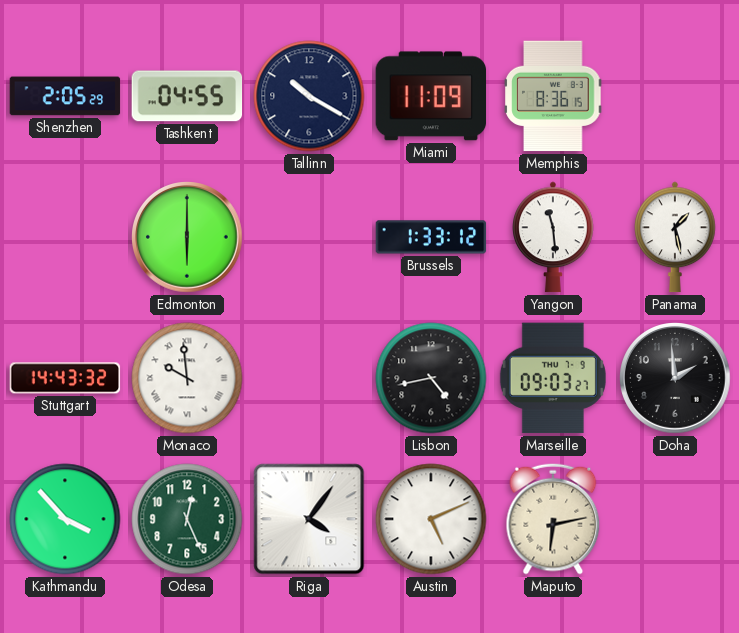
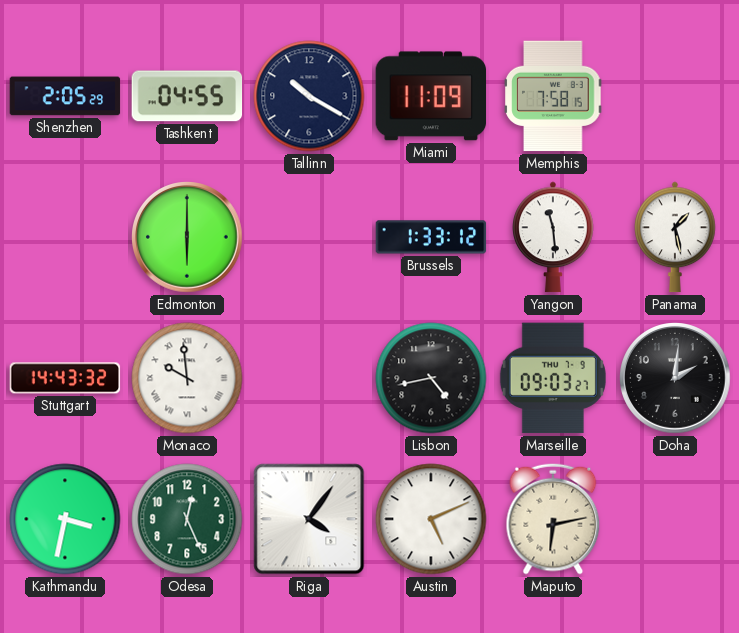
Memphis: 8:36 -> 7:58 (553, 96)
Doha: 1:59 -> 2:01 (675, 378)
Kathmandu: 3:53 -> 3:32 (65, 519)
